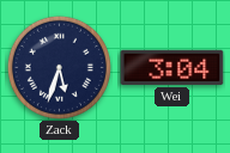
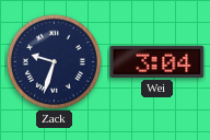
Zack: 5:33 -> 9:33 (54, 61)
